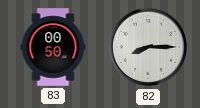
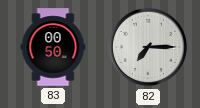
82: 8:15 -> 7:15 (148, 47)
